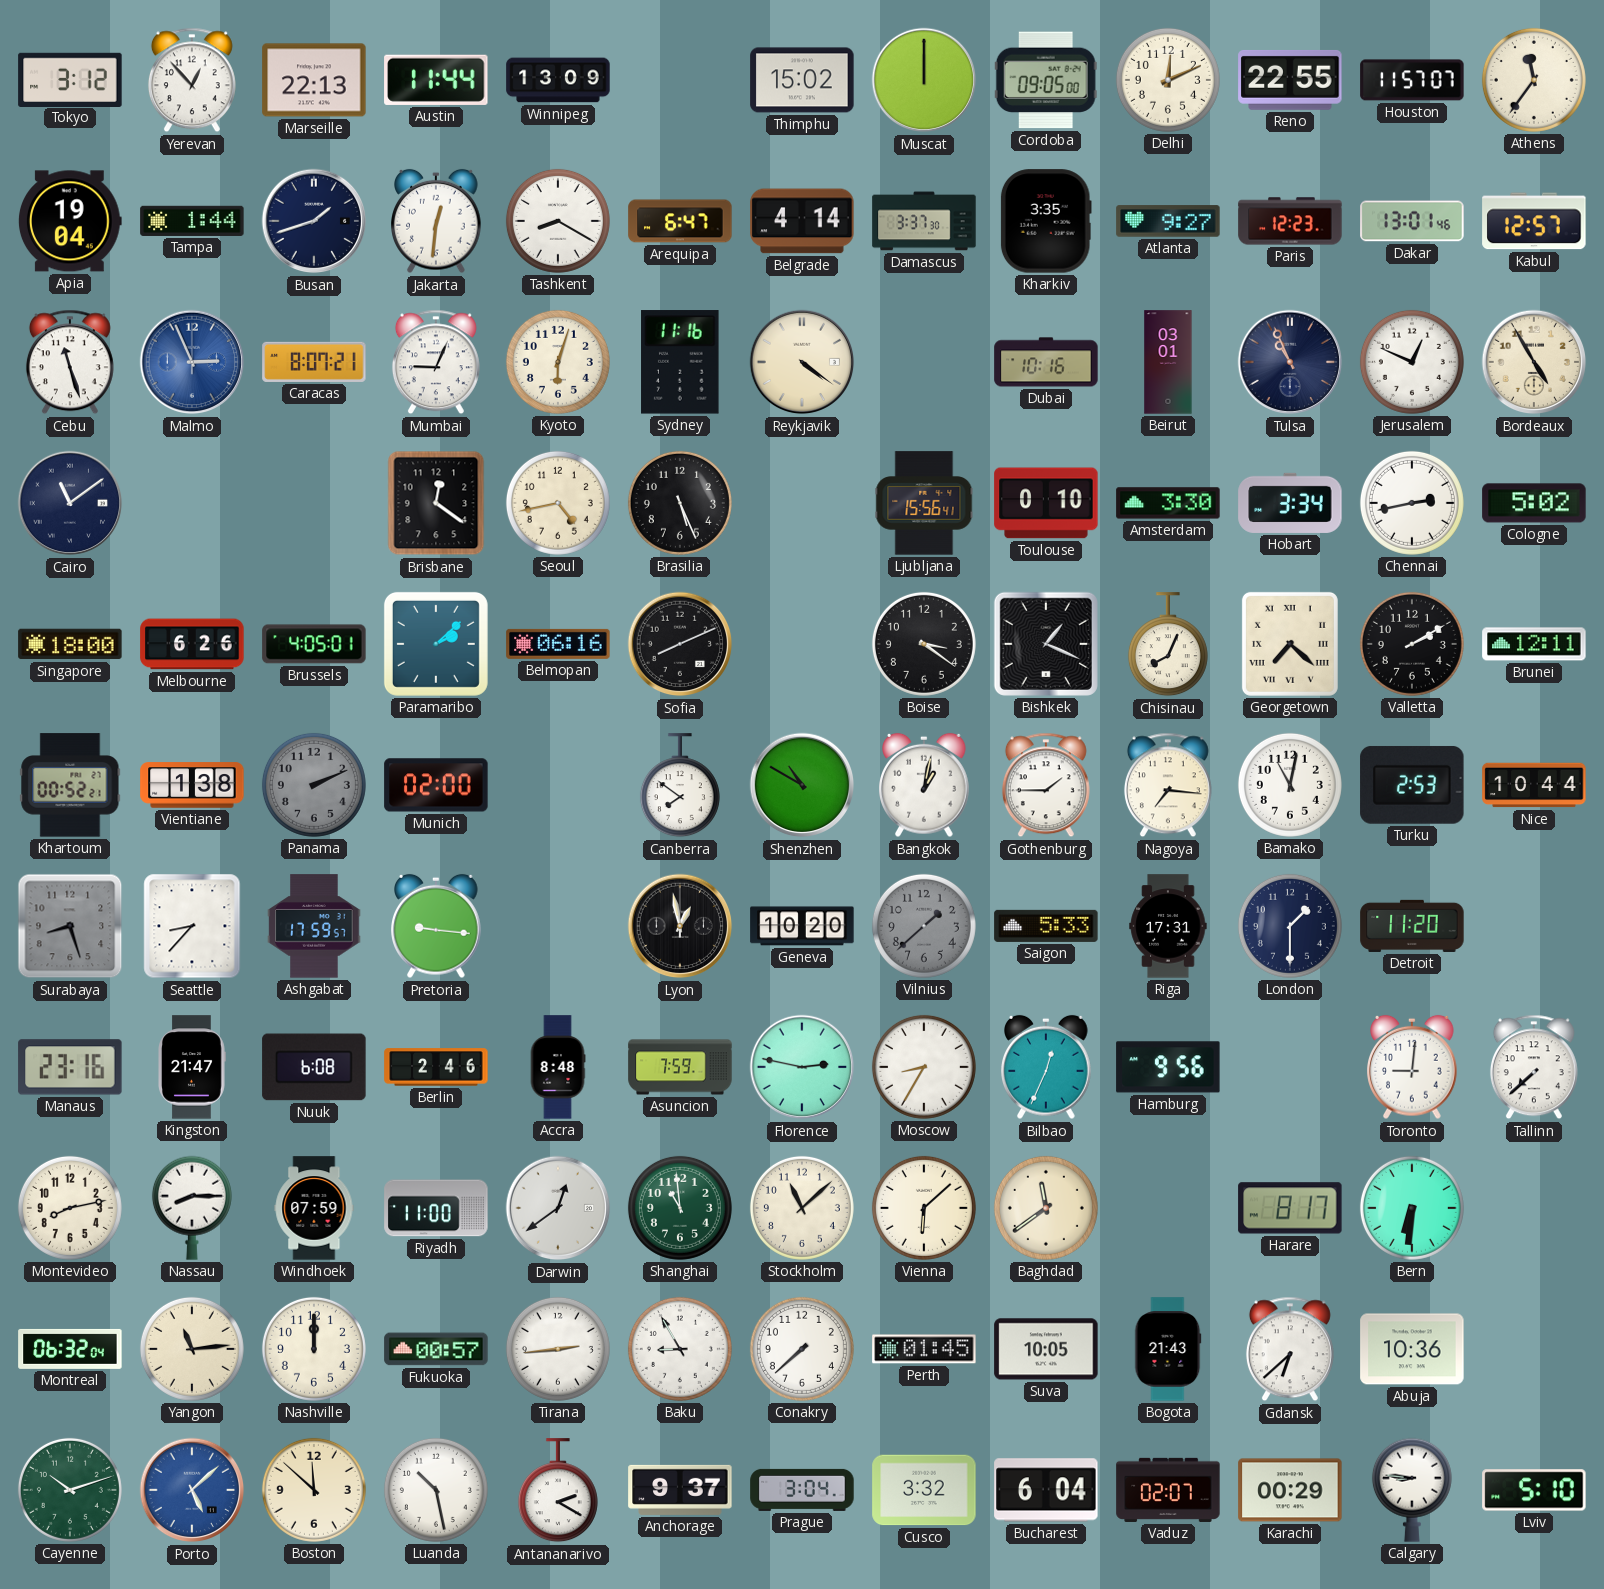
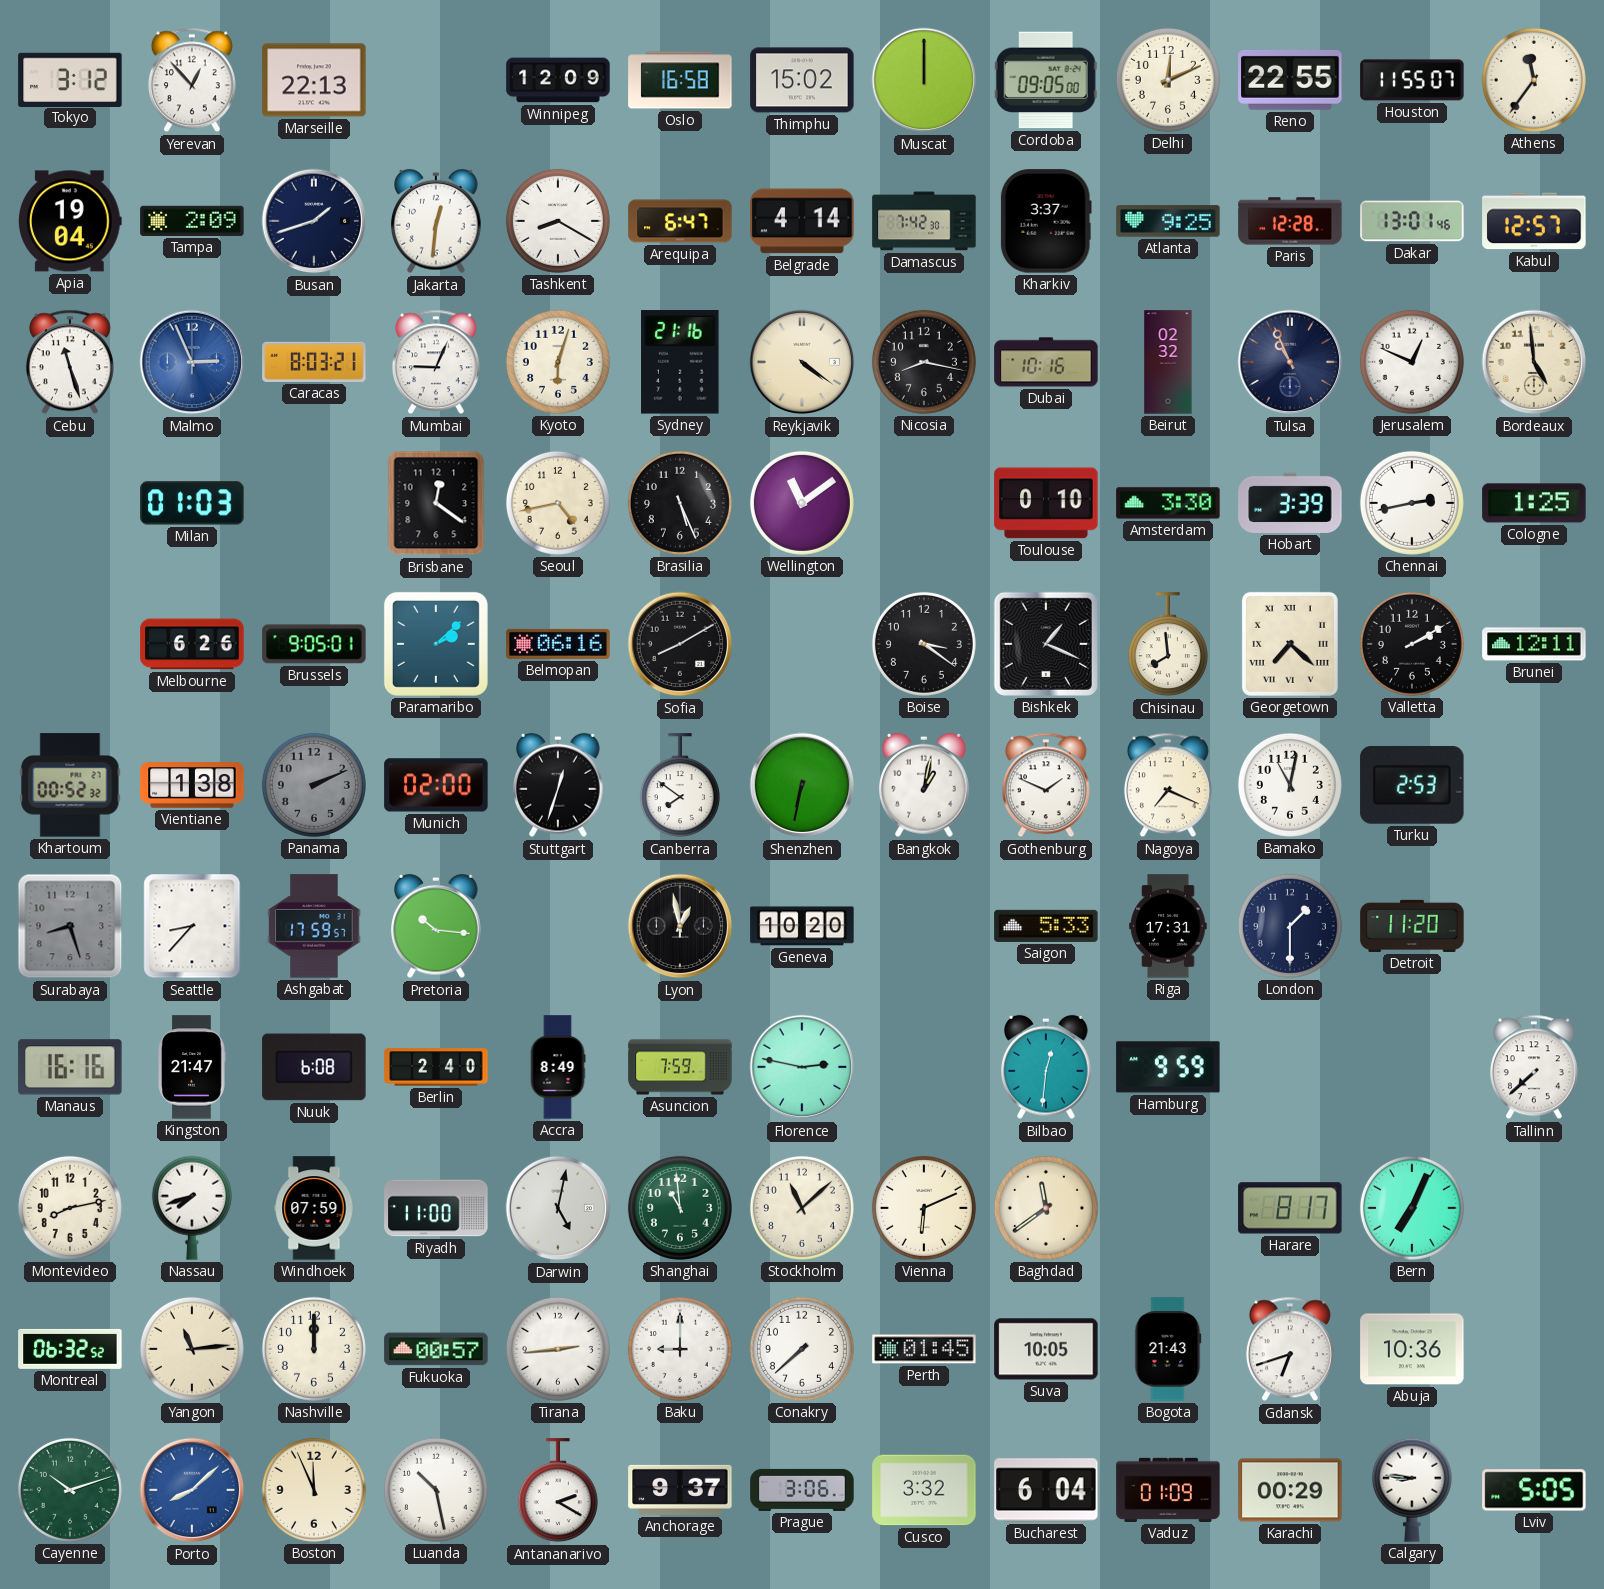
Austin: 11:44 -> none (436, 80)
Winnipeg: 13:09 -> 12:09 (558, 80)
Oslo: none -> 16:58 (680, 80)
Houston: 11:57 -> 11:55 (1412, 80)
Tampa: 1:44 -> 2:09 (192, 221)
Damascus: 3:37 -> 7:42 (924, 221)
Kharkiv: 3:35 -> 3:37 (1046, 221)
Atlanta: 9:27 -> 9:25 (1168, 221)
Paris: 12:23 -> 12:28 (1290, 221)
Caracas: 8:07 -> 8:03 (314, 362)
Sydney: 11:16 -> 21:16 (680, 362)
Nicosia: none -> 8:17 (924, 362)
Beirut: 03:01 -> 02:32 (1168, 362)
Bordeaux: 4:55 -> 4:59 (1534, 362)
Cairo: 11:09 -> none (70, 503)
Milan: none -> 01:03 (192, 503)
Wellington: none -> 11:09 (802, 503)
Ljubljana: 15:56 -> none (924, 503)
Hobart: 3:34 -> 3:39 (1290, 503)
Cologne: 5:02 -> 1:25 (1534, 503)
Singapore: 18:00 -> none (70, 644)
Brussels: 4:05 -> 9:05 (314, 644)
Sofia: 8:11 -> 8:10 (680, 644)
Chisinau: 8:04 -> 7:59 (1168, 645)
Khartoum: 00:52:21 -> 00:52:32 (70, 785)
Stuttgart: none -> 12:33 (558, 785)
Shenzhen: 10:50 -> 6:32 (802, 785)
Gothenburg: 1:45 -> 1:49 (1046, 785)
Nagoya: 7:16 -> 7:19 (1168, 785)
Nice: 10:44 -> none (1534, 785)
Pretoria: 9:16 -> 10:16 (436, 926)
Vilnius: 1:38 -> none (924, 926)
Manaus: 23:16 -> 16:16 (70, 1067)
Berlin: 2:46 -> 2:40 (436, 1067)
Accra: 8:48 -> 8:49 (558, 1067)
Moscow: 8:35 -> none (924, 1067)
Bilbao: 12:34 -> 12:31 (1046, 1067)
Hamburg: 9:56 -> 9:59 (1168, 1067)
Toronto: 9:01 -> none (1412, 1067)
Nassau: 8:15 -> 7:42 (192, 1208)
Darwin: 12:39 -> 5:02 (558, 1208)
Vienna: 6:08 -> 6:11 (924, 1208)
Bern: 6:31 -> 7:04 (1412, 1208)
Montreal: 06:32:04 -> 06:32:52 (70, 1349)
Baku: 8:55 -> 9:00 (680, 1349)
Gdansk: 6:38 -> 6:42 (1290, 1349)
Porto: 5:08 -> 8:08 (192, 1490)
Boston: 11:52 -> 11:56 (314, 1490)
Prague: 3:04 -> 3:06 (802, 1490)
Vaduz: 02:07 -> 01:09 (1168, 1490)
Lviv: 5:10 -> 5:05 (1534, 1490)
